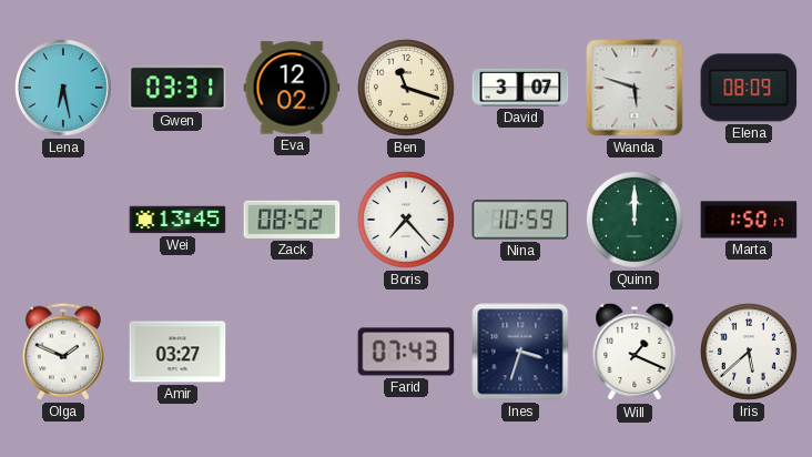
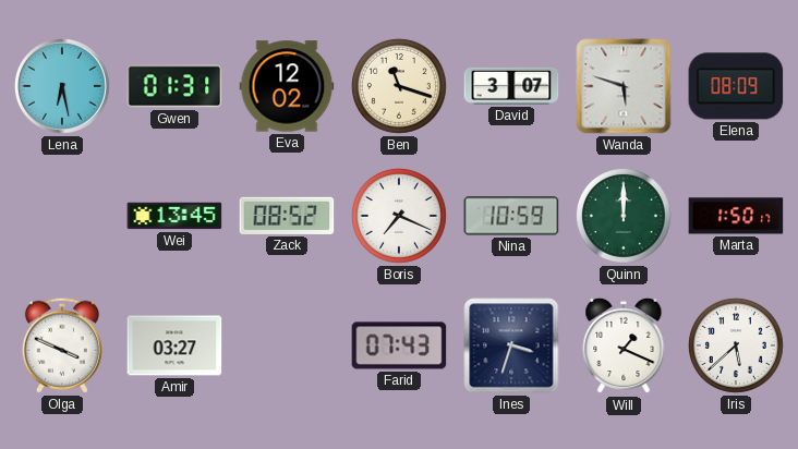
Gwen: 03:31 -> 01:31 (174, 86)
Boris: 7:23 -> 7:19 (399, 216)
Olga: 1:49 -> 3:49 (62, 345)
